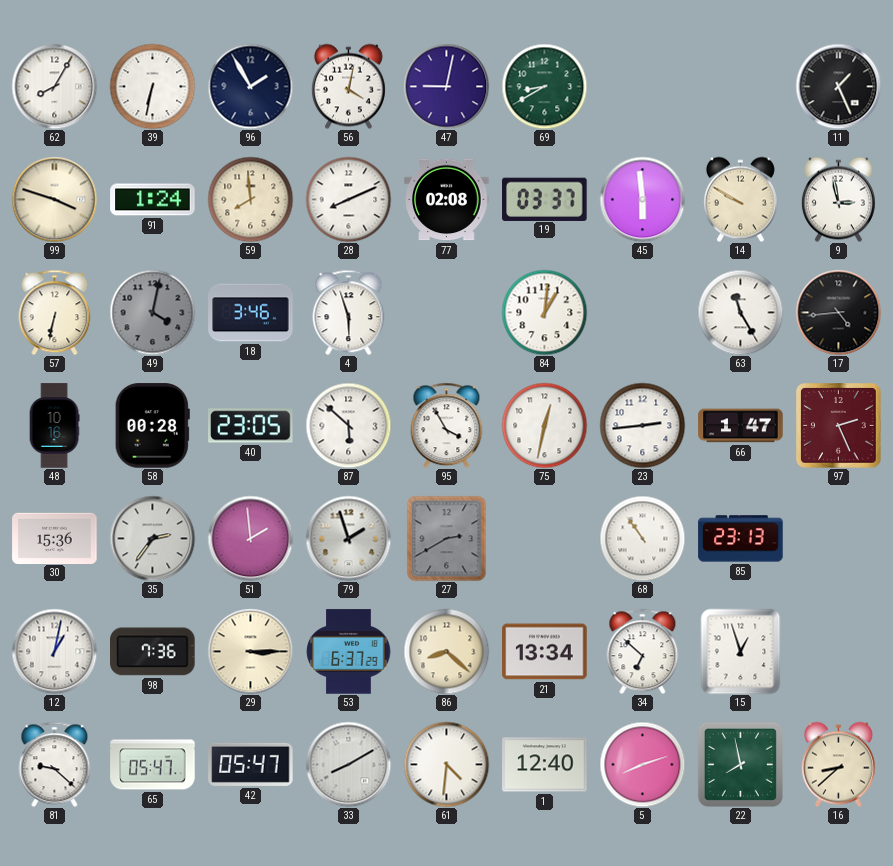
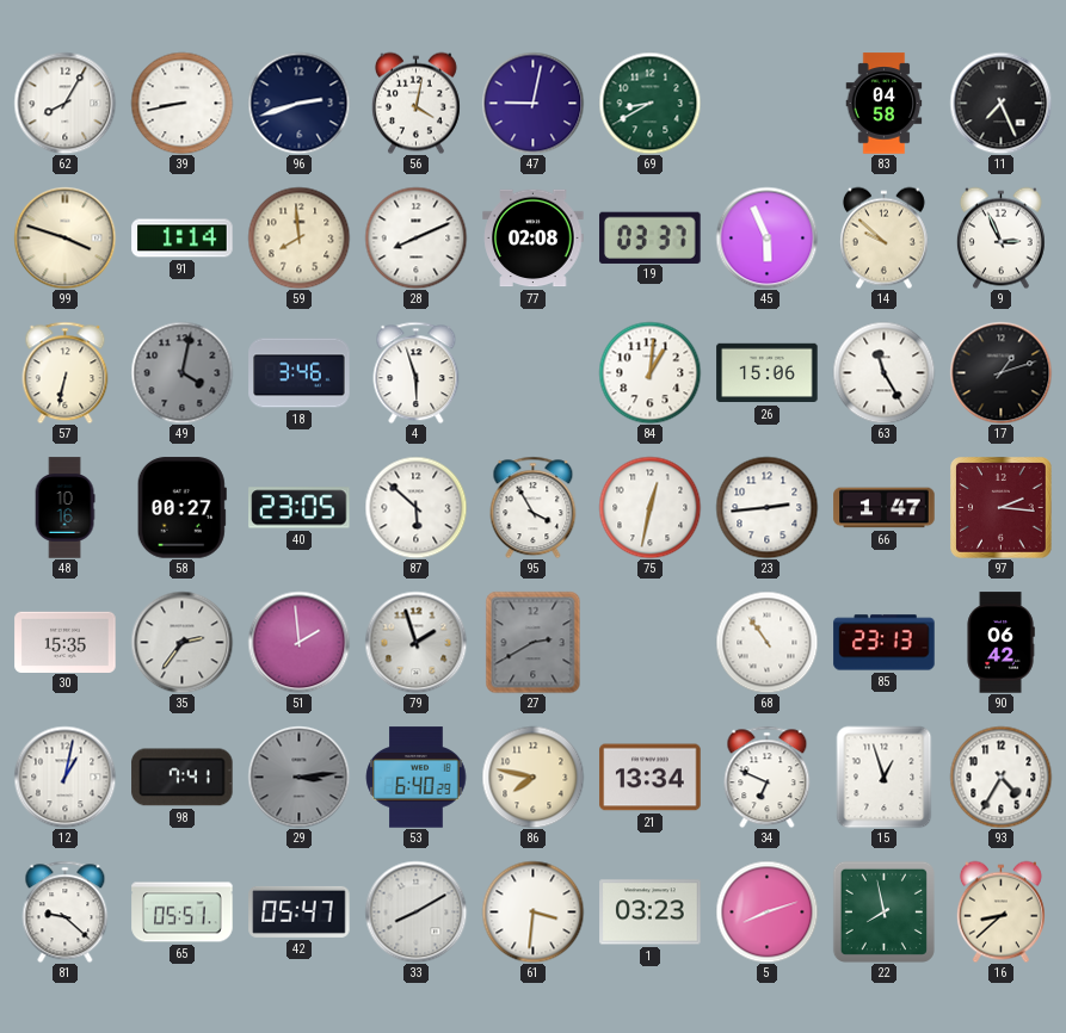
39: 6:32 -> 8:43 (181, 103)
96: 1:55 -> 2:42 (298, 103)
83: none -> 04:58 (885, 104)
11: 1:26 -> 7:26 (1000, 103)
91: 1:24 -> 1:14 (183, 239)
45: 5:59 -> 5:56 (766, 237)
14: 9:50 -> 9:52 (883, 237)
9: 2:58 -> 2:56 (1000, 237)
26: none -> 15:06 (768, 373)
17: 4:44 -> 1:12 (1000, 372)
58: 00:28 -> 00:27 (181, 508)
97: 2:26 -> 2:16 (1002, 508)
30: 15:36 -> 15:35 (66, 642)
90: none -> 06:42 (1000, 643)
98: 7:36 -> 7:41 (183, 778)
29: 3:15 -> 3:14 (298, 777)
29 dial: cream -> grey (298, 777)
53: 6:37 -> 6:40 (417, 778)
86: 8:22 -> 7:47 (532, 777)
34: 6:52 -> 6:49 (768, 777)
93: none -> 4:35 (1000, 777)
65: 05:47 -> 05:51 (183, 913)
61: 4:31 -> 3:31 (532, 911)
1: 12:40 -> 03:23 (651, 913)
